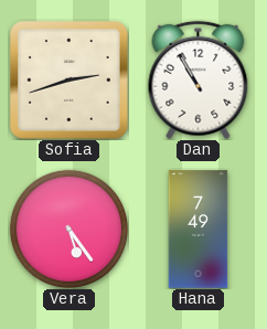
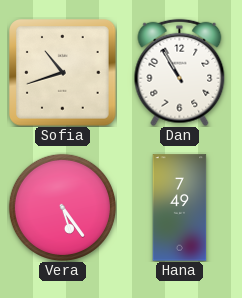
Sofia: 2:42 -> 10:42 (63, 73)
